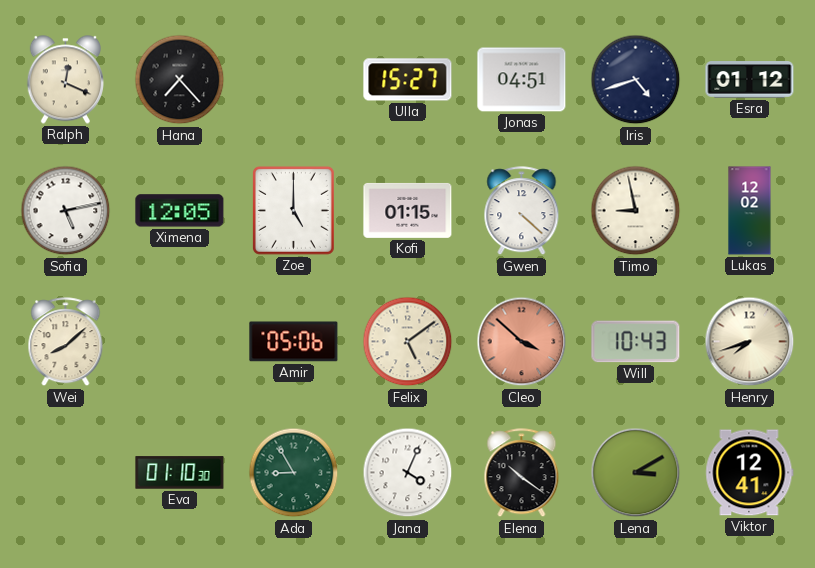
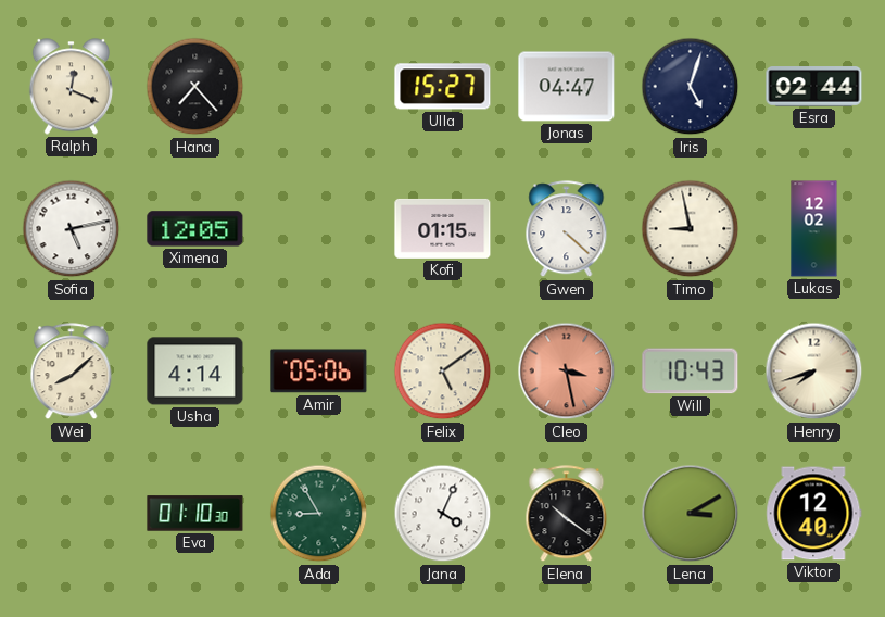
Jonas: 04:51 -> 04:47 (567, 87)
Iris: 4:42 -> 5:03 (691, 87)
Esra: 01:12 -> 02:44 (814, 87)
Zoe: 5:00 -> none (293, 210)
Usha: none -> 4:14 (195, 372)
Cleo: 3:52 -> 3:28 (567, 372)
Viktor: 12:41 -> 12:40 (814, 514)
